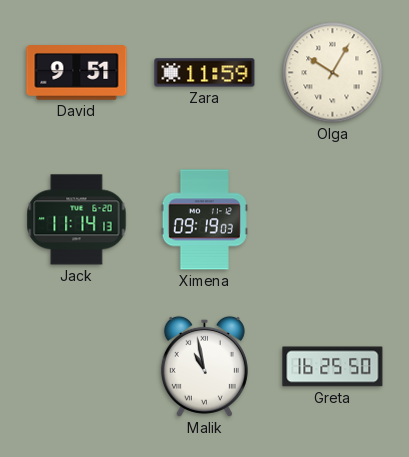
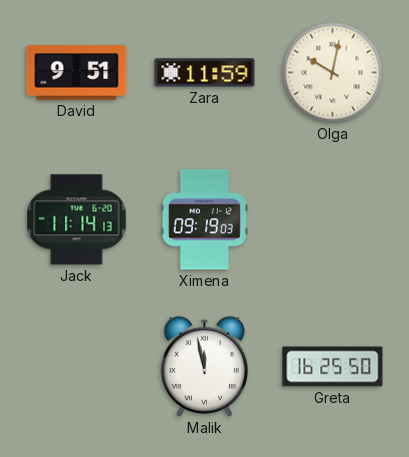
Olga: 10:05 -> 10:02 (333, 73)
Malik: 10:58 -> 11:58 (204, 366)
